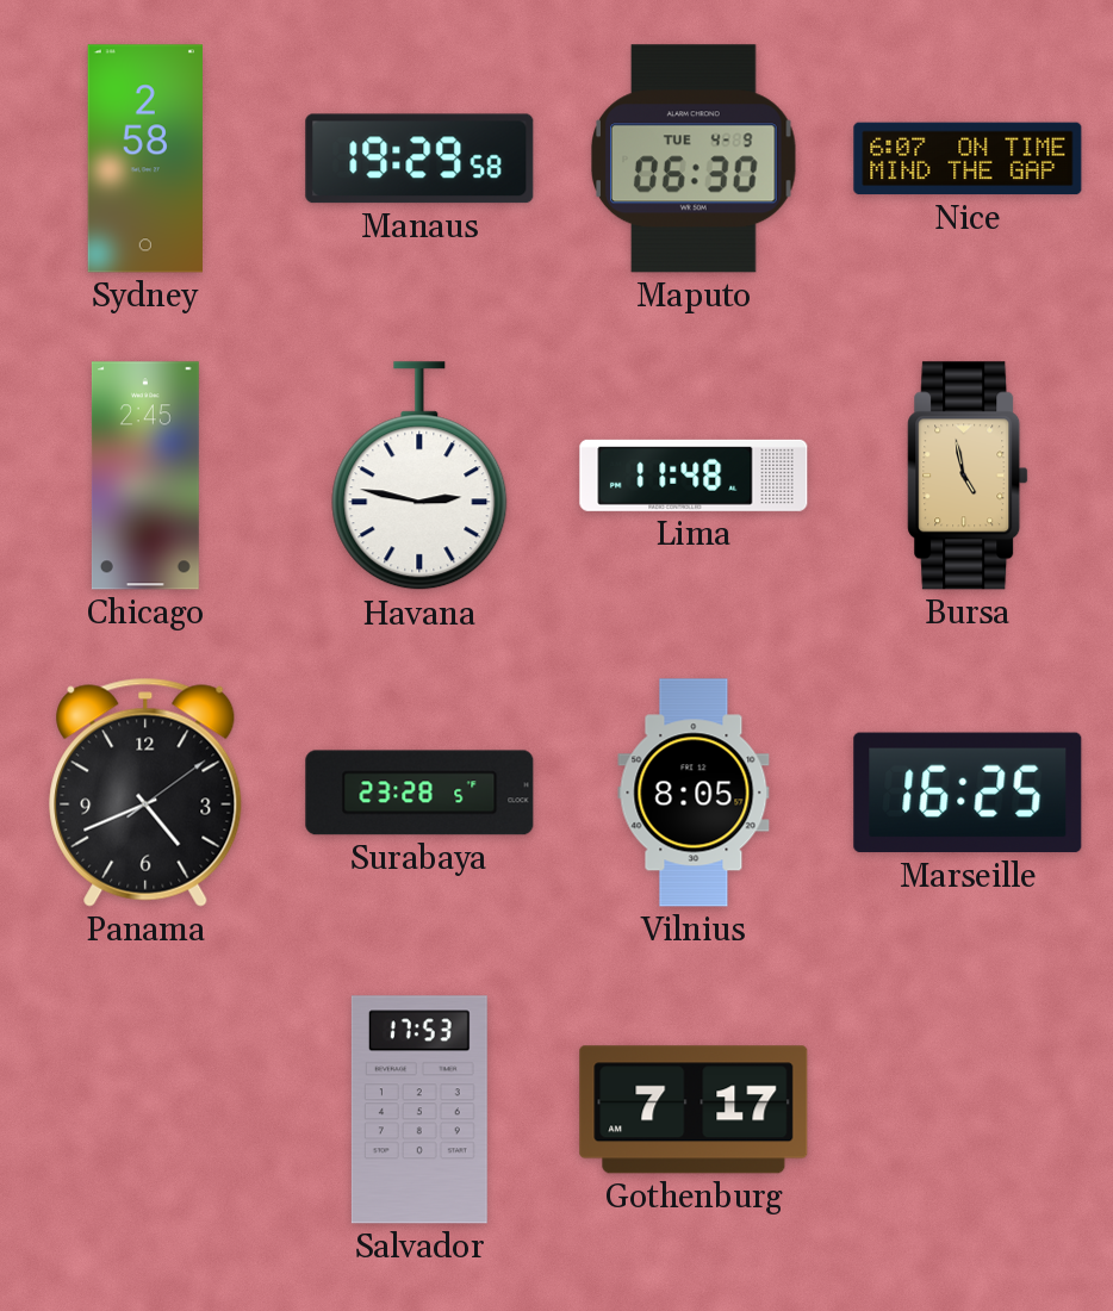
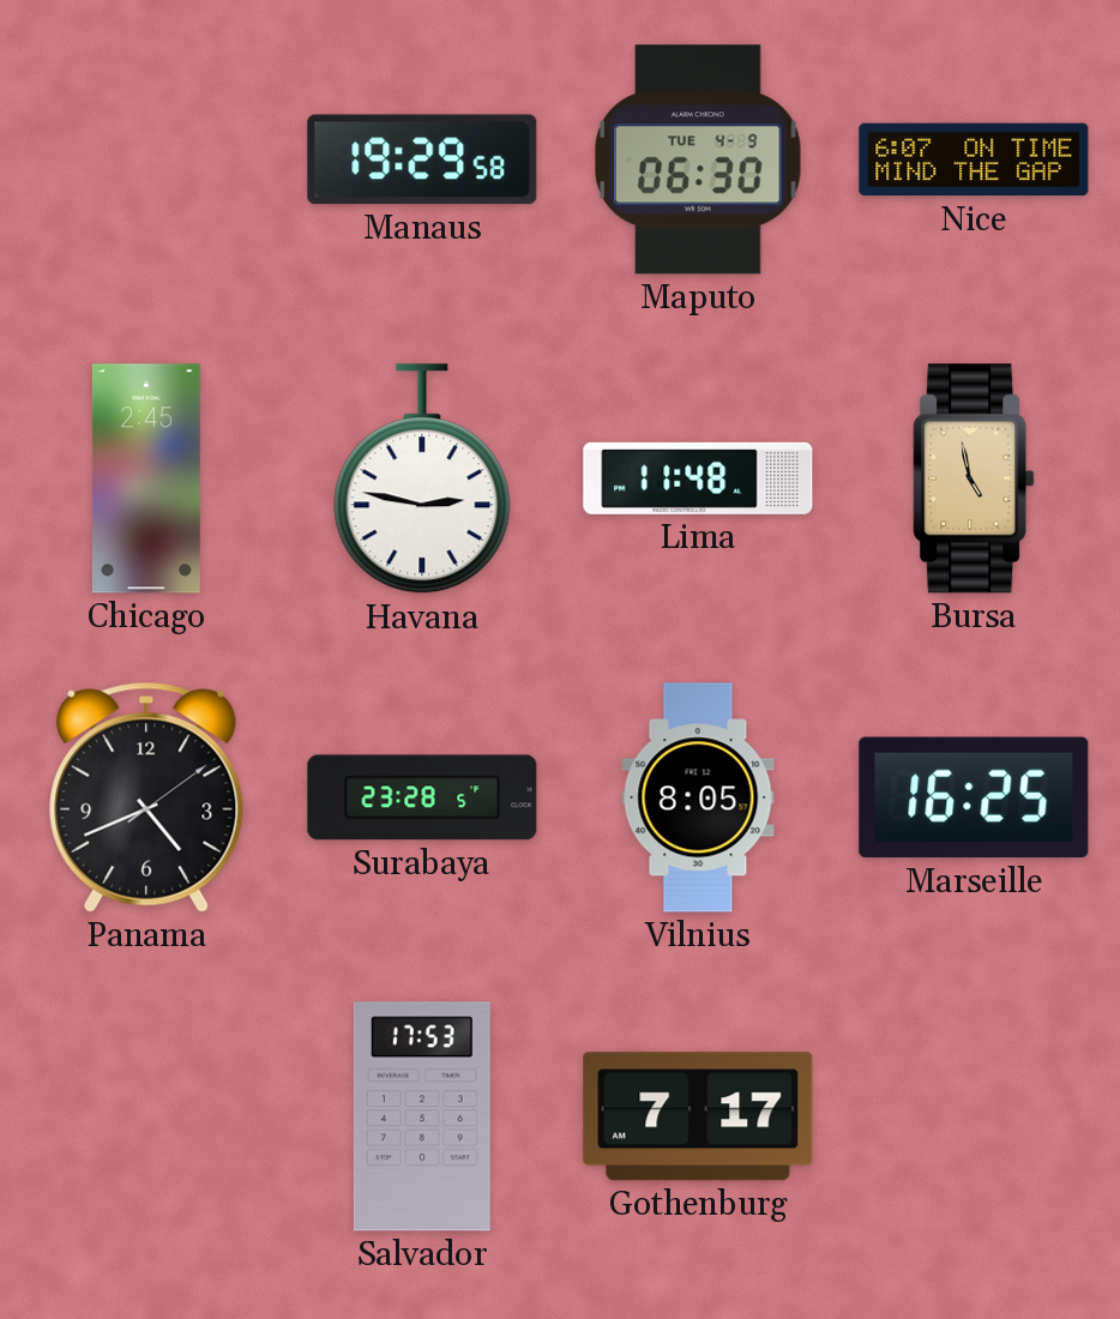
Sydney: 2:58 -> none (144, 159)
